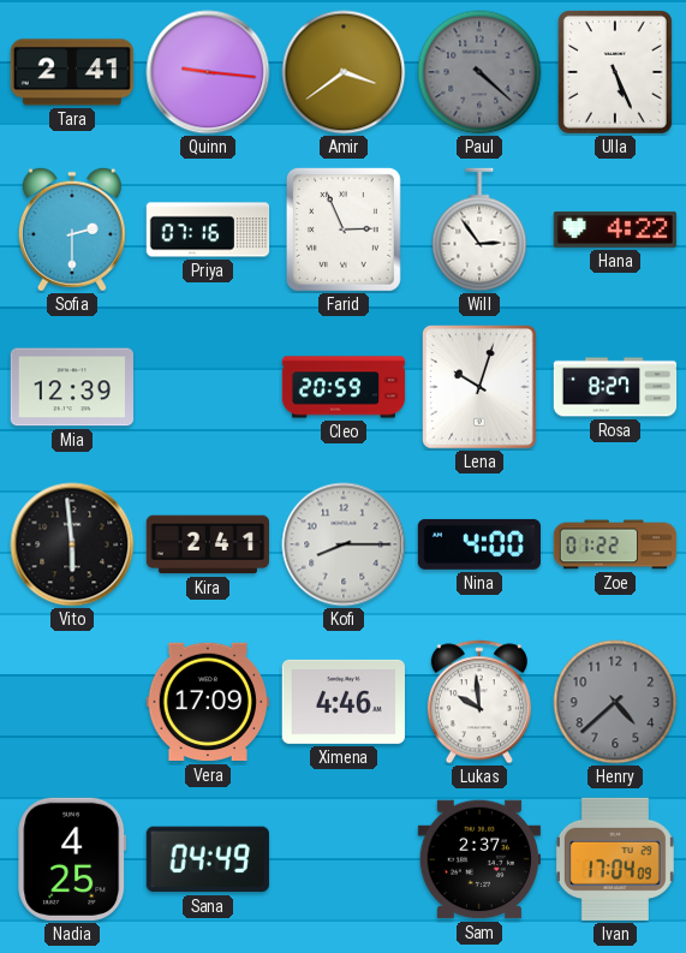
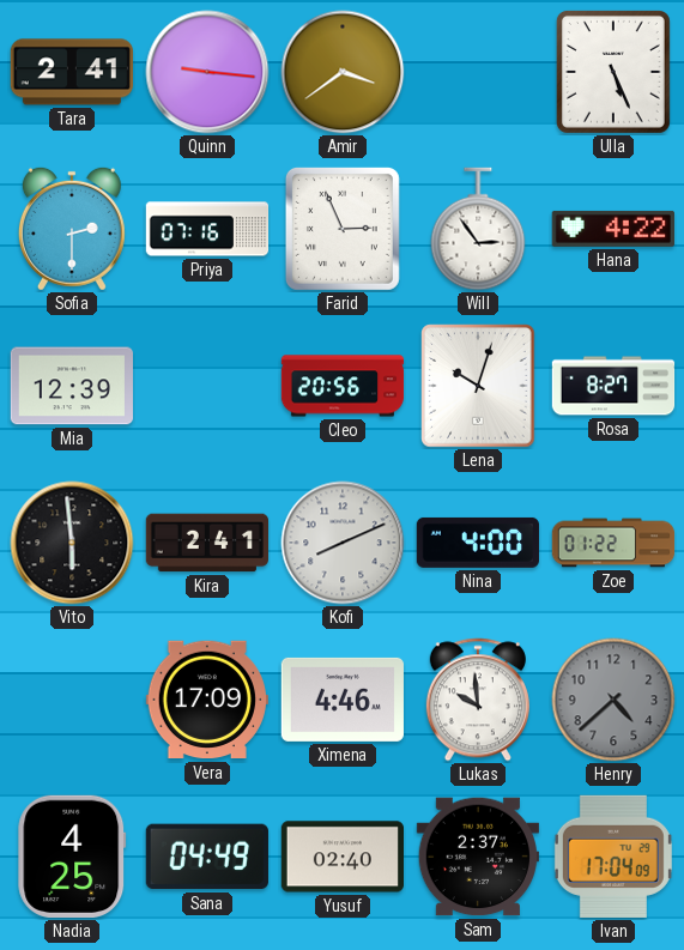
Paul: 4:22 -> none (479, 72)
Cleo: 20:59 -> 20:56 (343, 386)
Kofi: 8:15 -> 8:11 (343, 543)
Yusuf: none -> 02:40 (341, 857)
